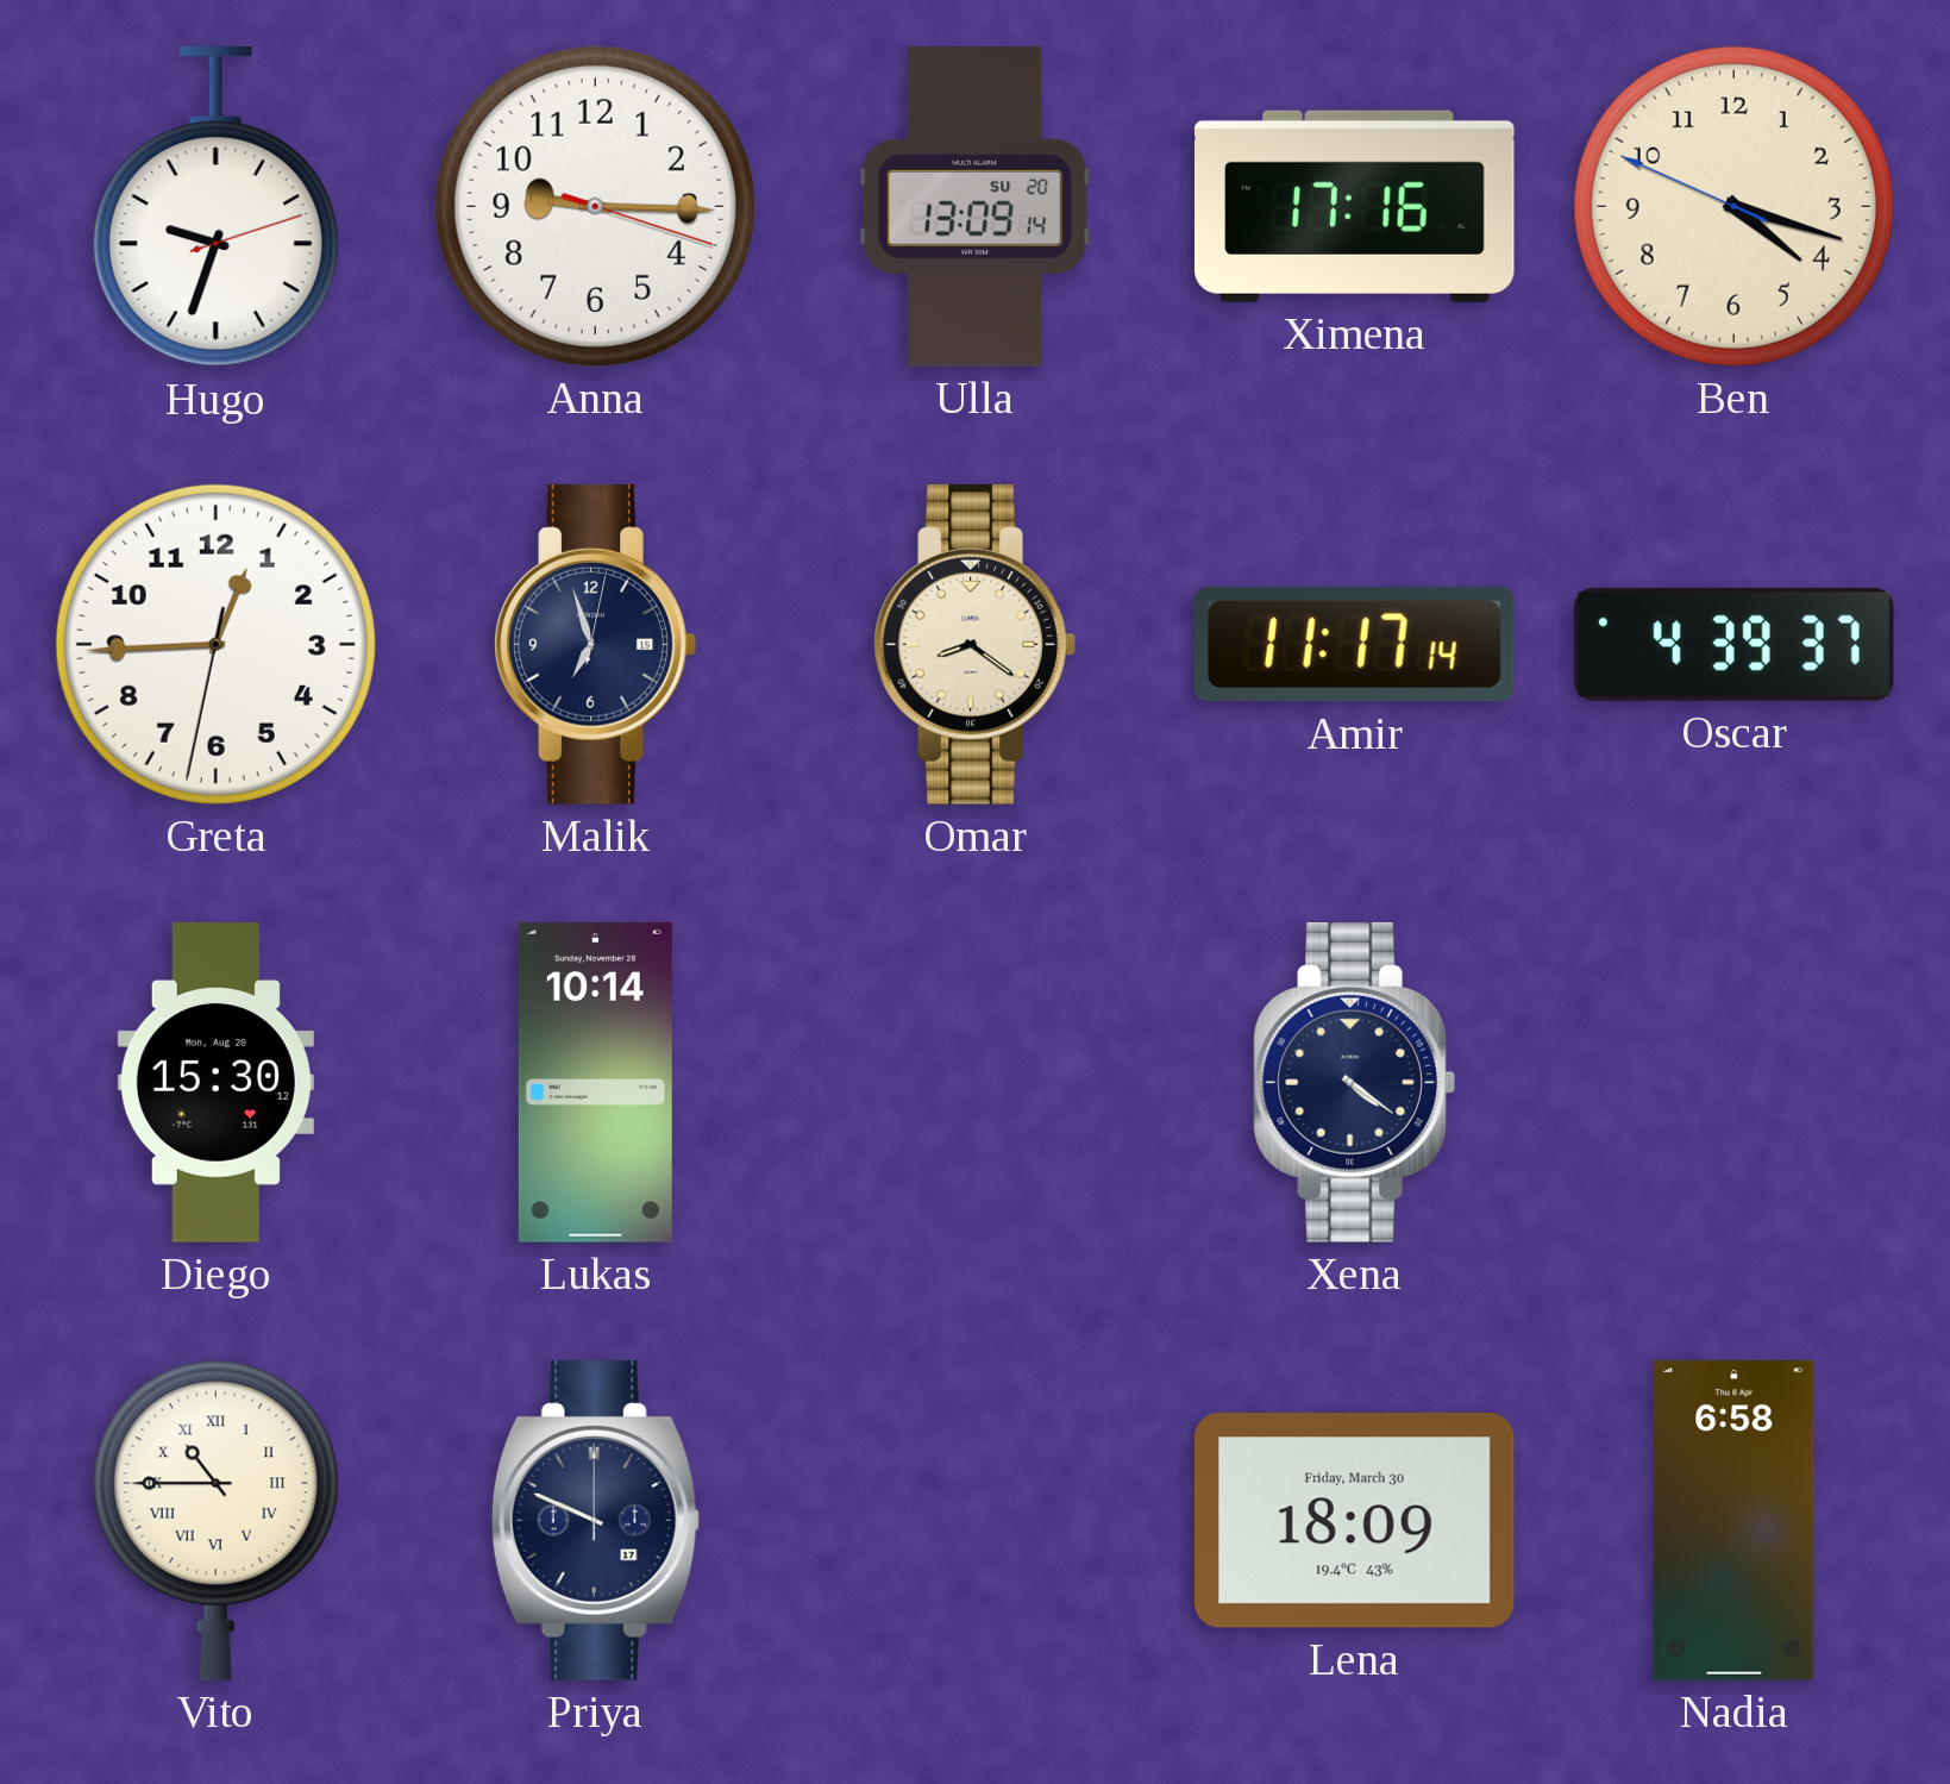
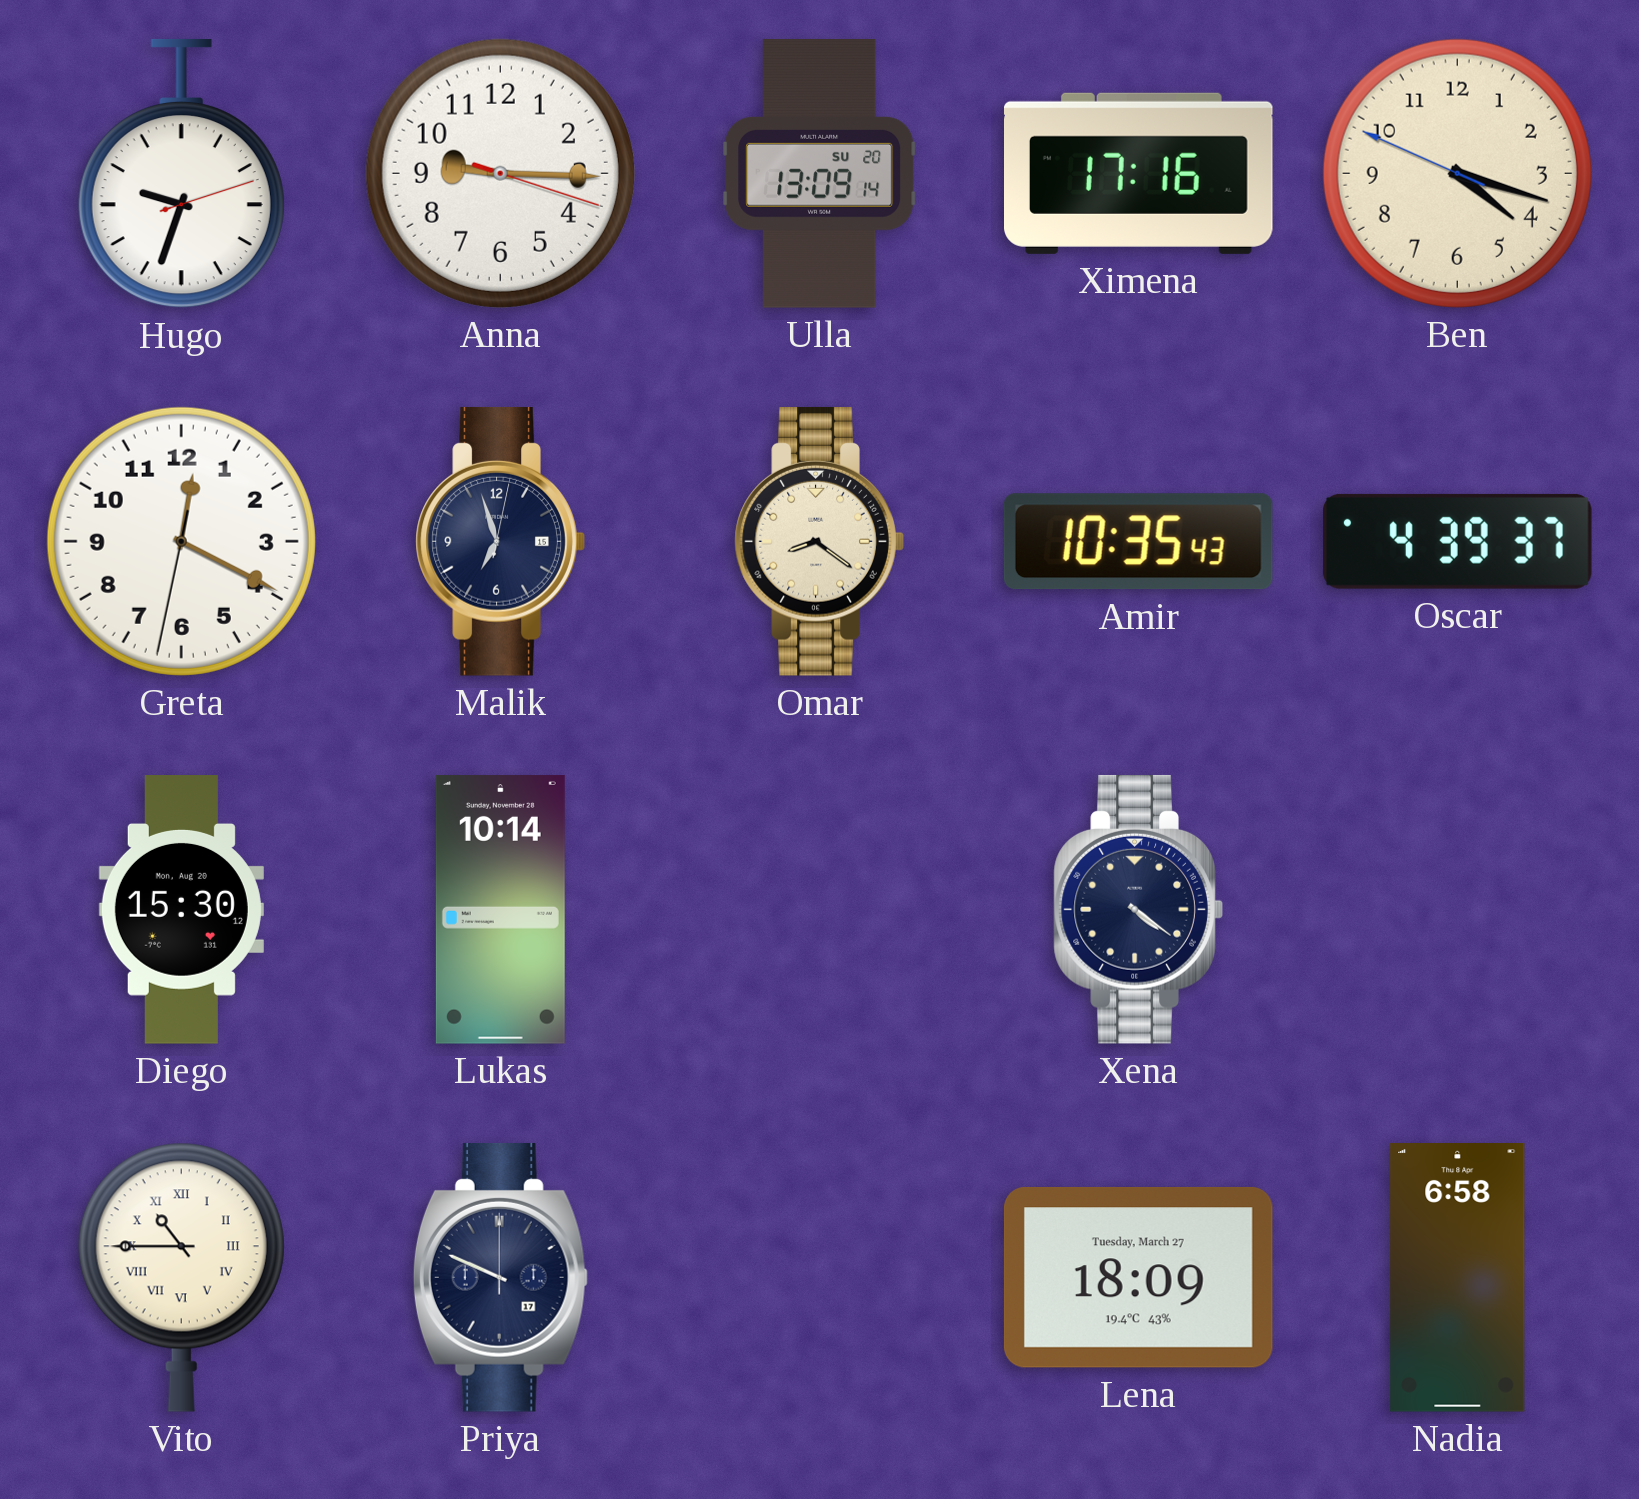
Greta: 12:44 -> 12:19 (181, 541)
Amir: 11:17 -> 10:35 (1138, 542)
Lena date: Friday, March 30 -> Tuesday, March 27 (1138, 1277)
